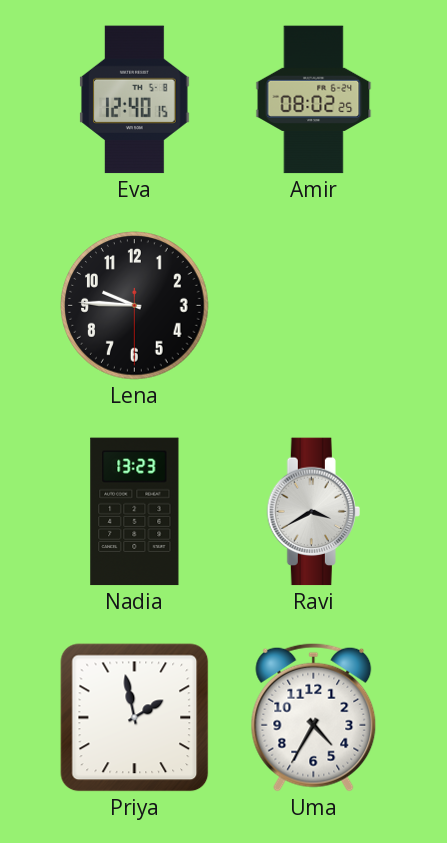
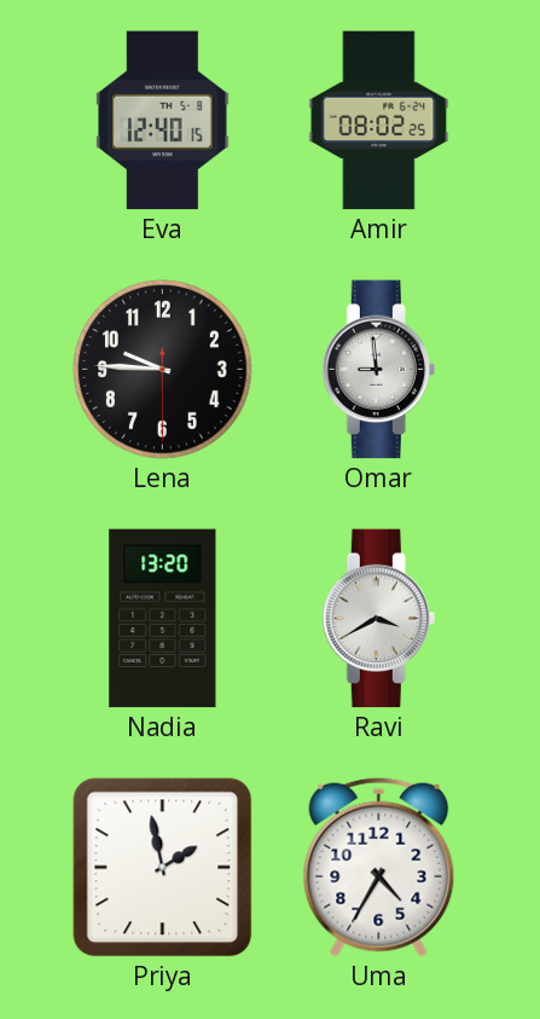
Omar: none -> 8:59 (378, 370)
Nadia: 13:23 -> 13:20 (163, 619)
